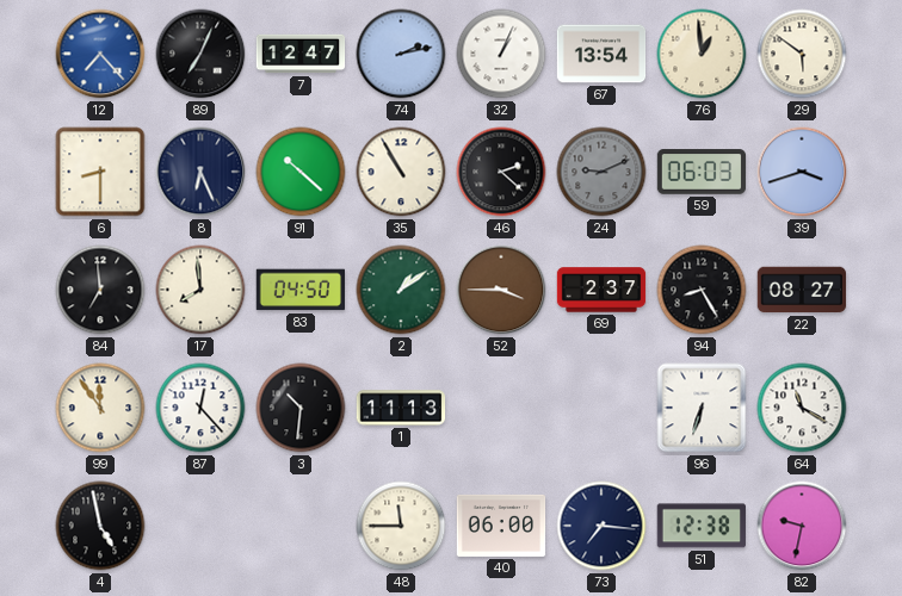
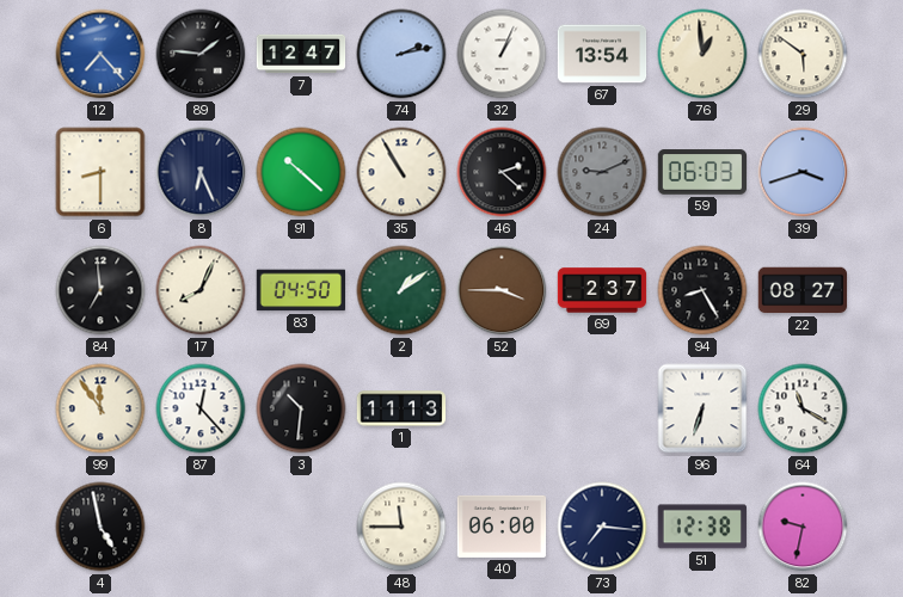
89: 7:04 -> 1:46 (201, 54)
17: 7:59 -> 8:04 (201, 290)
